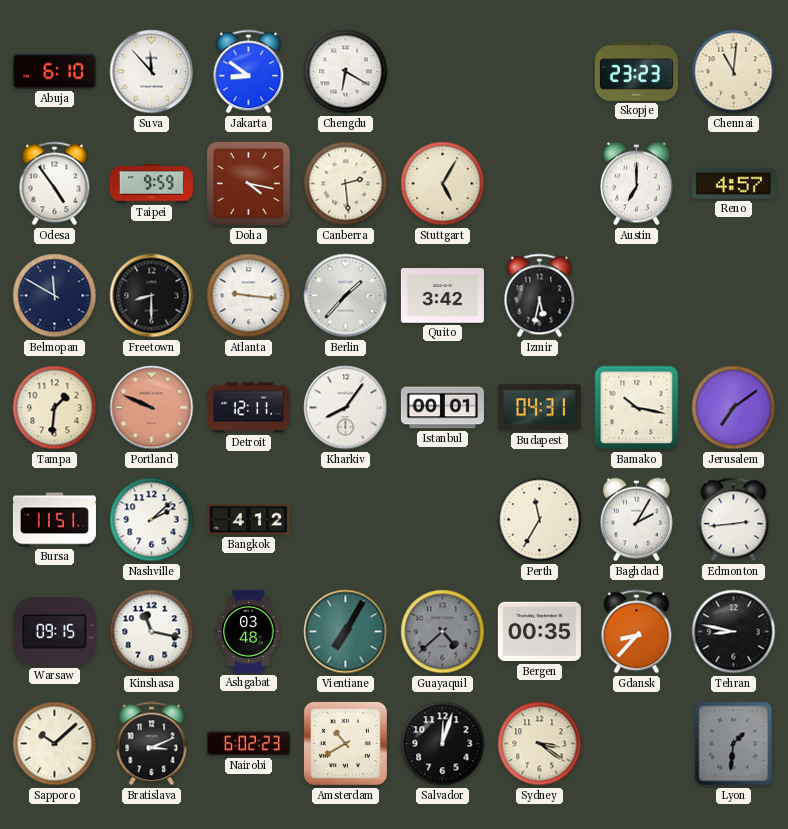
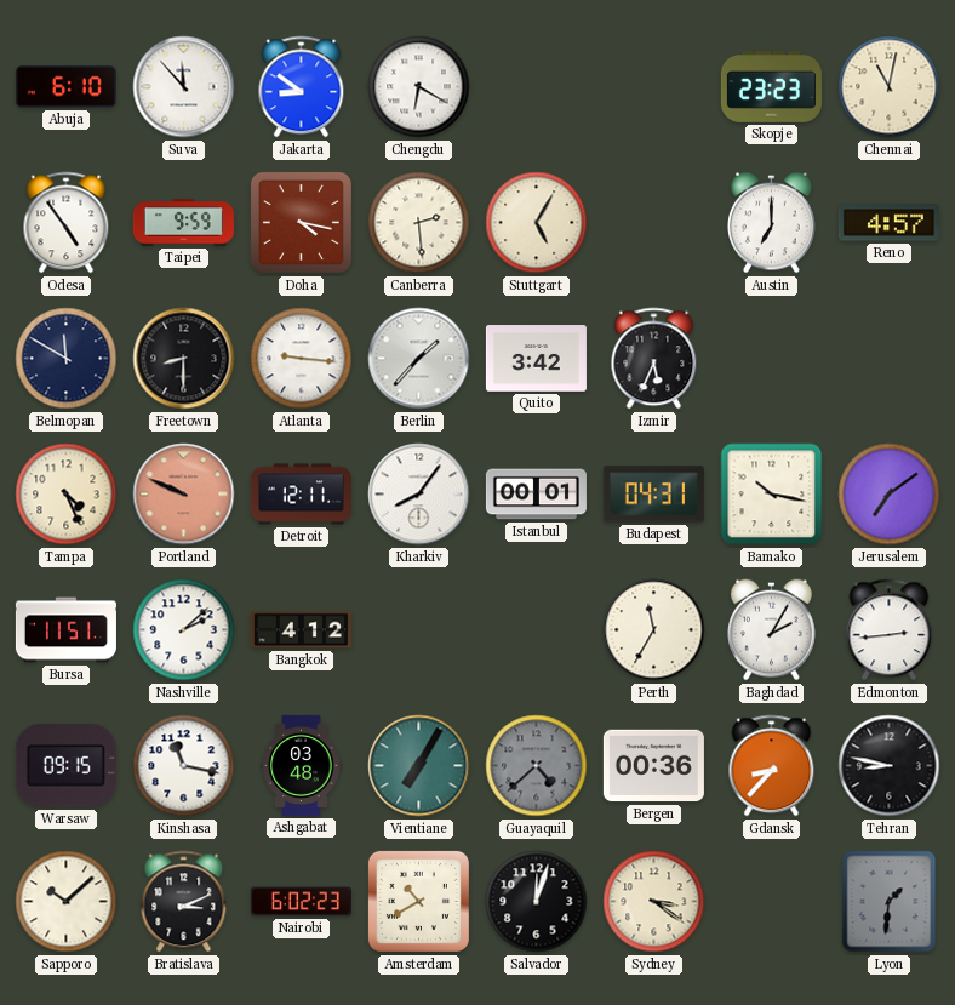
Chennai: 11:01 -> 11:02 (890, 87)
Izmir: 5:32 -> 5:34 (654, 359)
Tampa: 1:31 -> 4:26 (67, 495)
Bergen: 00:35 -> 00:36 (653, 766)
